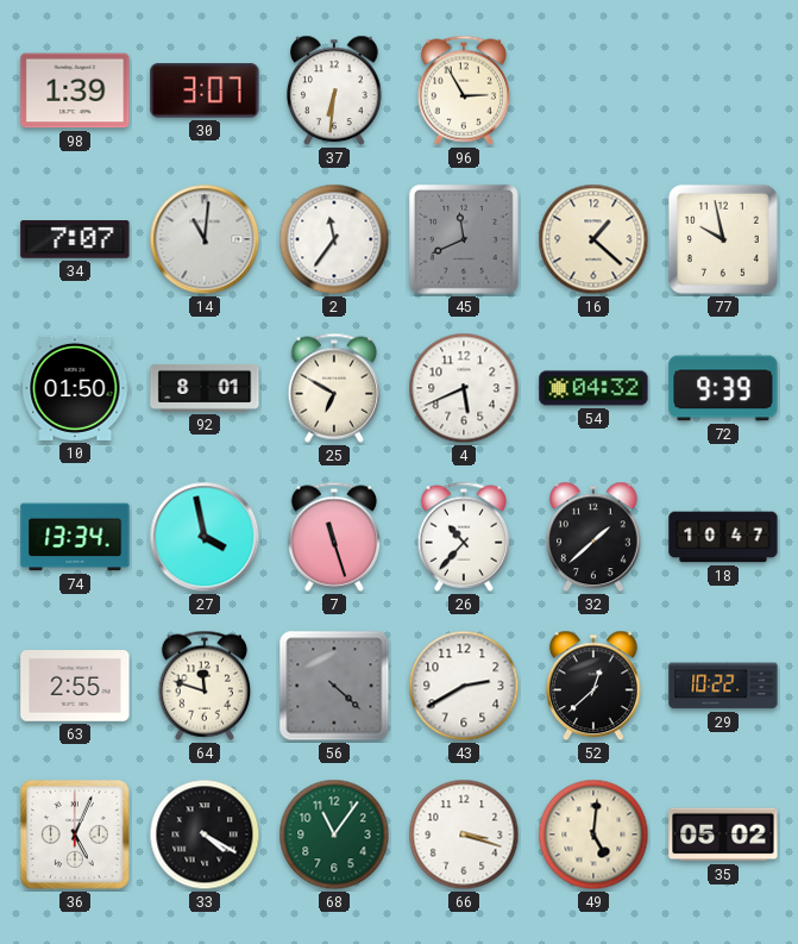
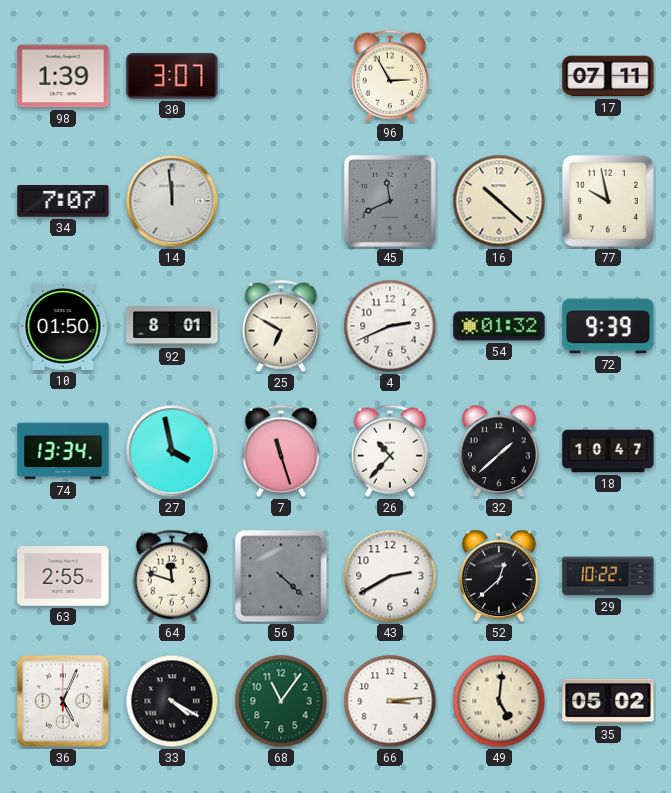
37: 6:31 -> none (335, 90)
17: none -> 07:11 (608, 76)
14: 11:01 -> 11:59 (172, 201)
2: 11:36 -> none (334, 239)
16: 1:22 -> 10:22 (499, 201)
4: 5:41 -> 2:41 (390, 326)
54: 04:32 -> 01:32 (499, 326)
66: 3:18 -> 3:14 (390, 701)
